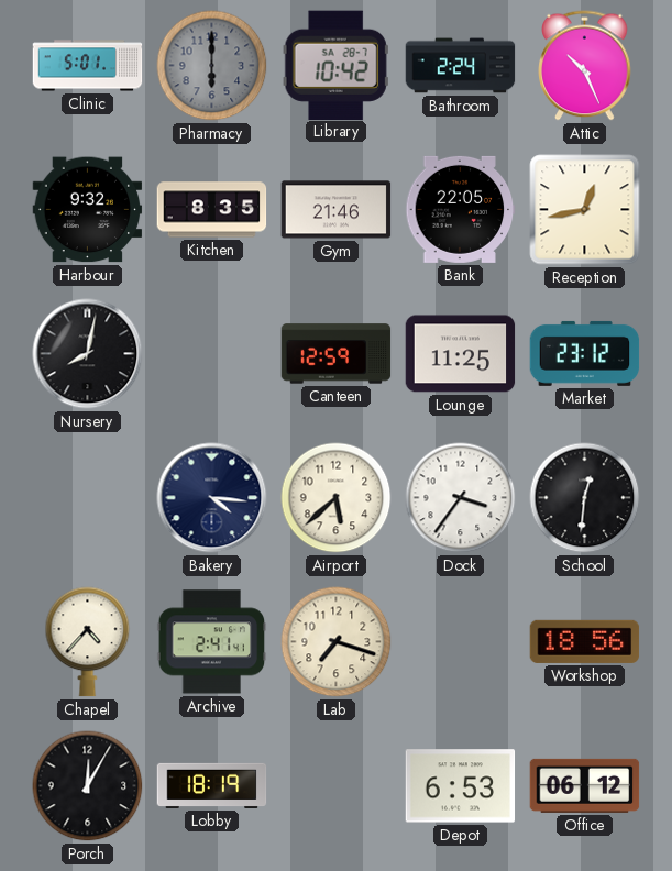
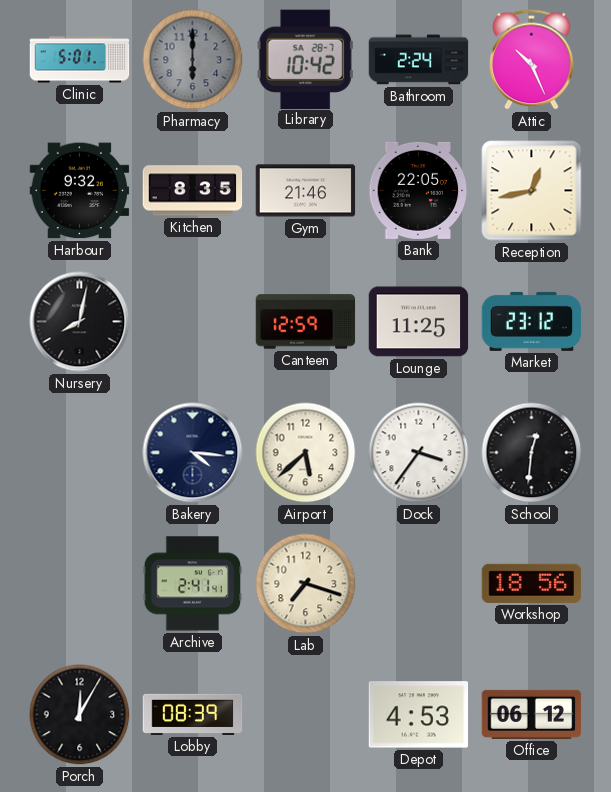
Chapel: 4:37 -> none (88, 642)
Lobby: 18:19 -> 08:39 (193, 714)
Depot: 6:53 -> 4:53 (419, 715)
